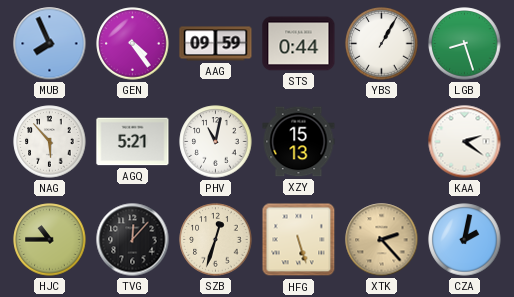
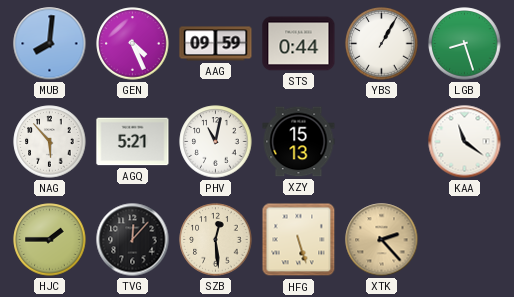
MUB: 7:56 -> 8:01 (50, 44)
GEN: 4:24 -> 4:26 (133, 44)
KAA: 2:21 -> 11:21 (465, 142)
HJC: 10:45 -> 1:45 (50, 240)
SZB: 12:33 -> 12:29 (216, 240)
CZA: 2:02 -> none (465, 240)
